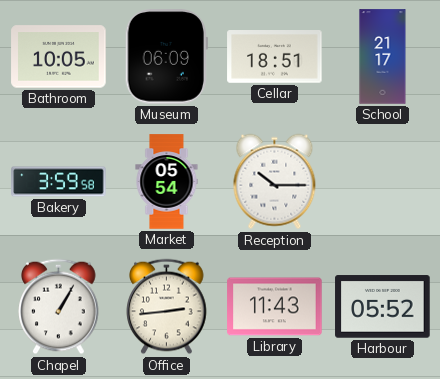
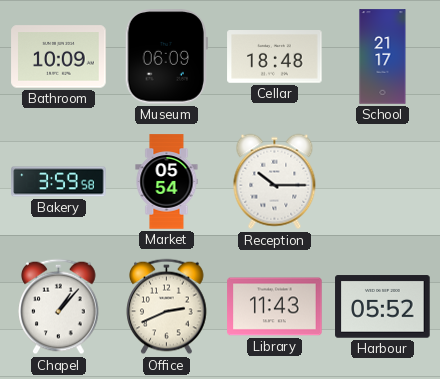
Bathroom: 10:05 -> 10:09 (59, 57)
Cellar: 18:51 -> 18:48 (275, 57)
Chapel: 1:05 -> 1:07 (59, 307)
Office: 2:44 -> 2:41 (167, 307)
